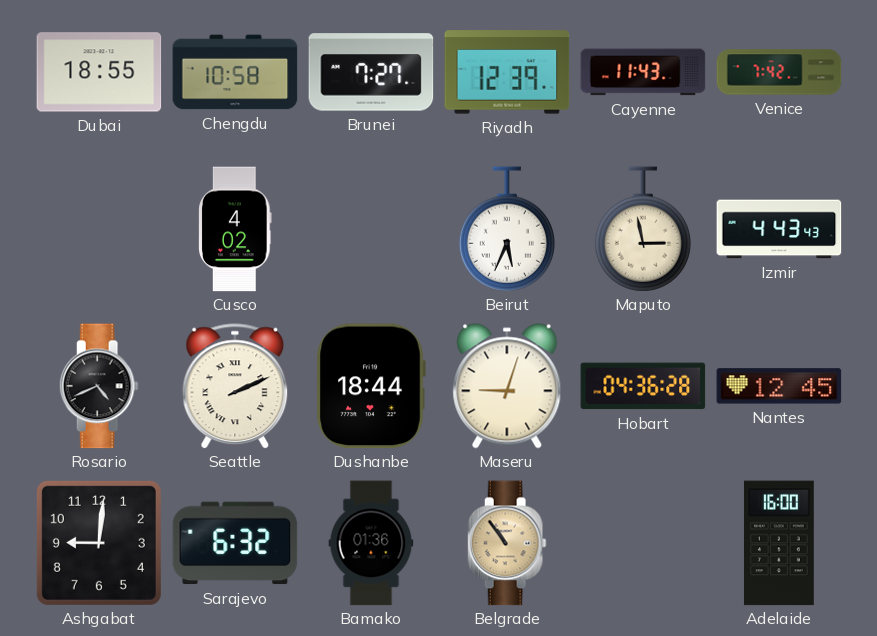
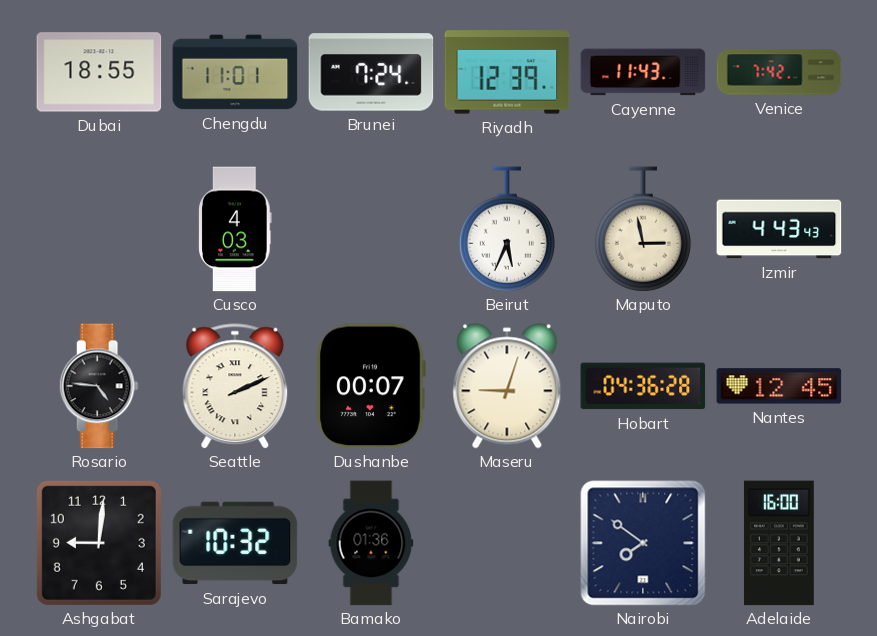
Chengdu: 10:58 -> 11:01 (235, 72)
Brunei: 7:27 -> 7:24 (371, 72)
Cusco: 4:02 -> 4:03 (236, 229)
Rosario: 4:41 -> 4:46 (99, 386)
Dushanbe: 18:44 -> 00:07 (371, 386)
Sarajevo: 6:32 -> 10:32 (235, 543)
Belgrade: 10:54 -> none (507, 543)
Nairobi: none -> 7:51 (643, 543)
